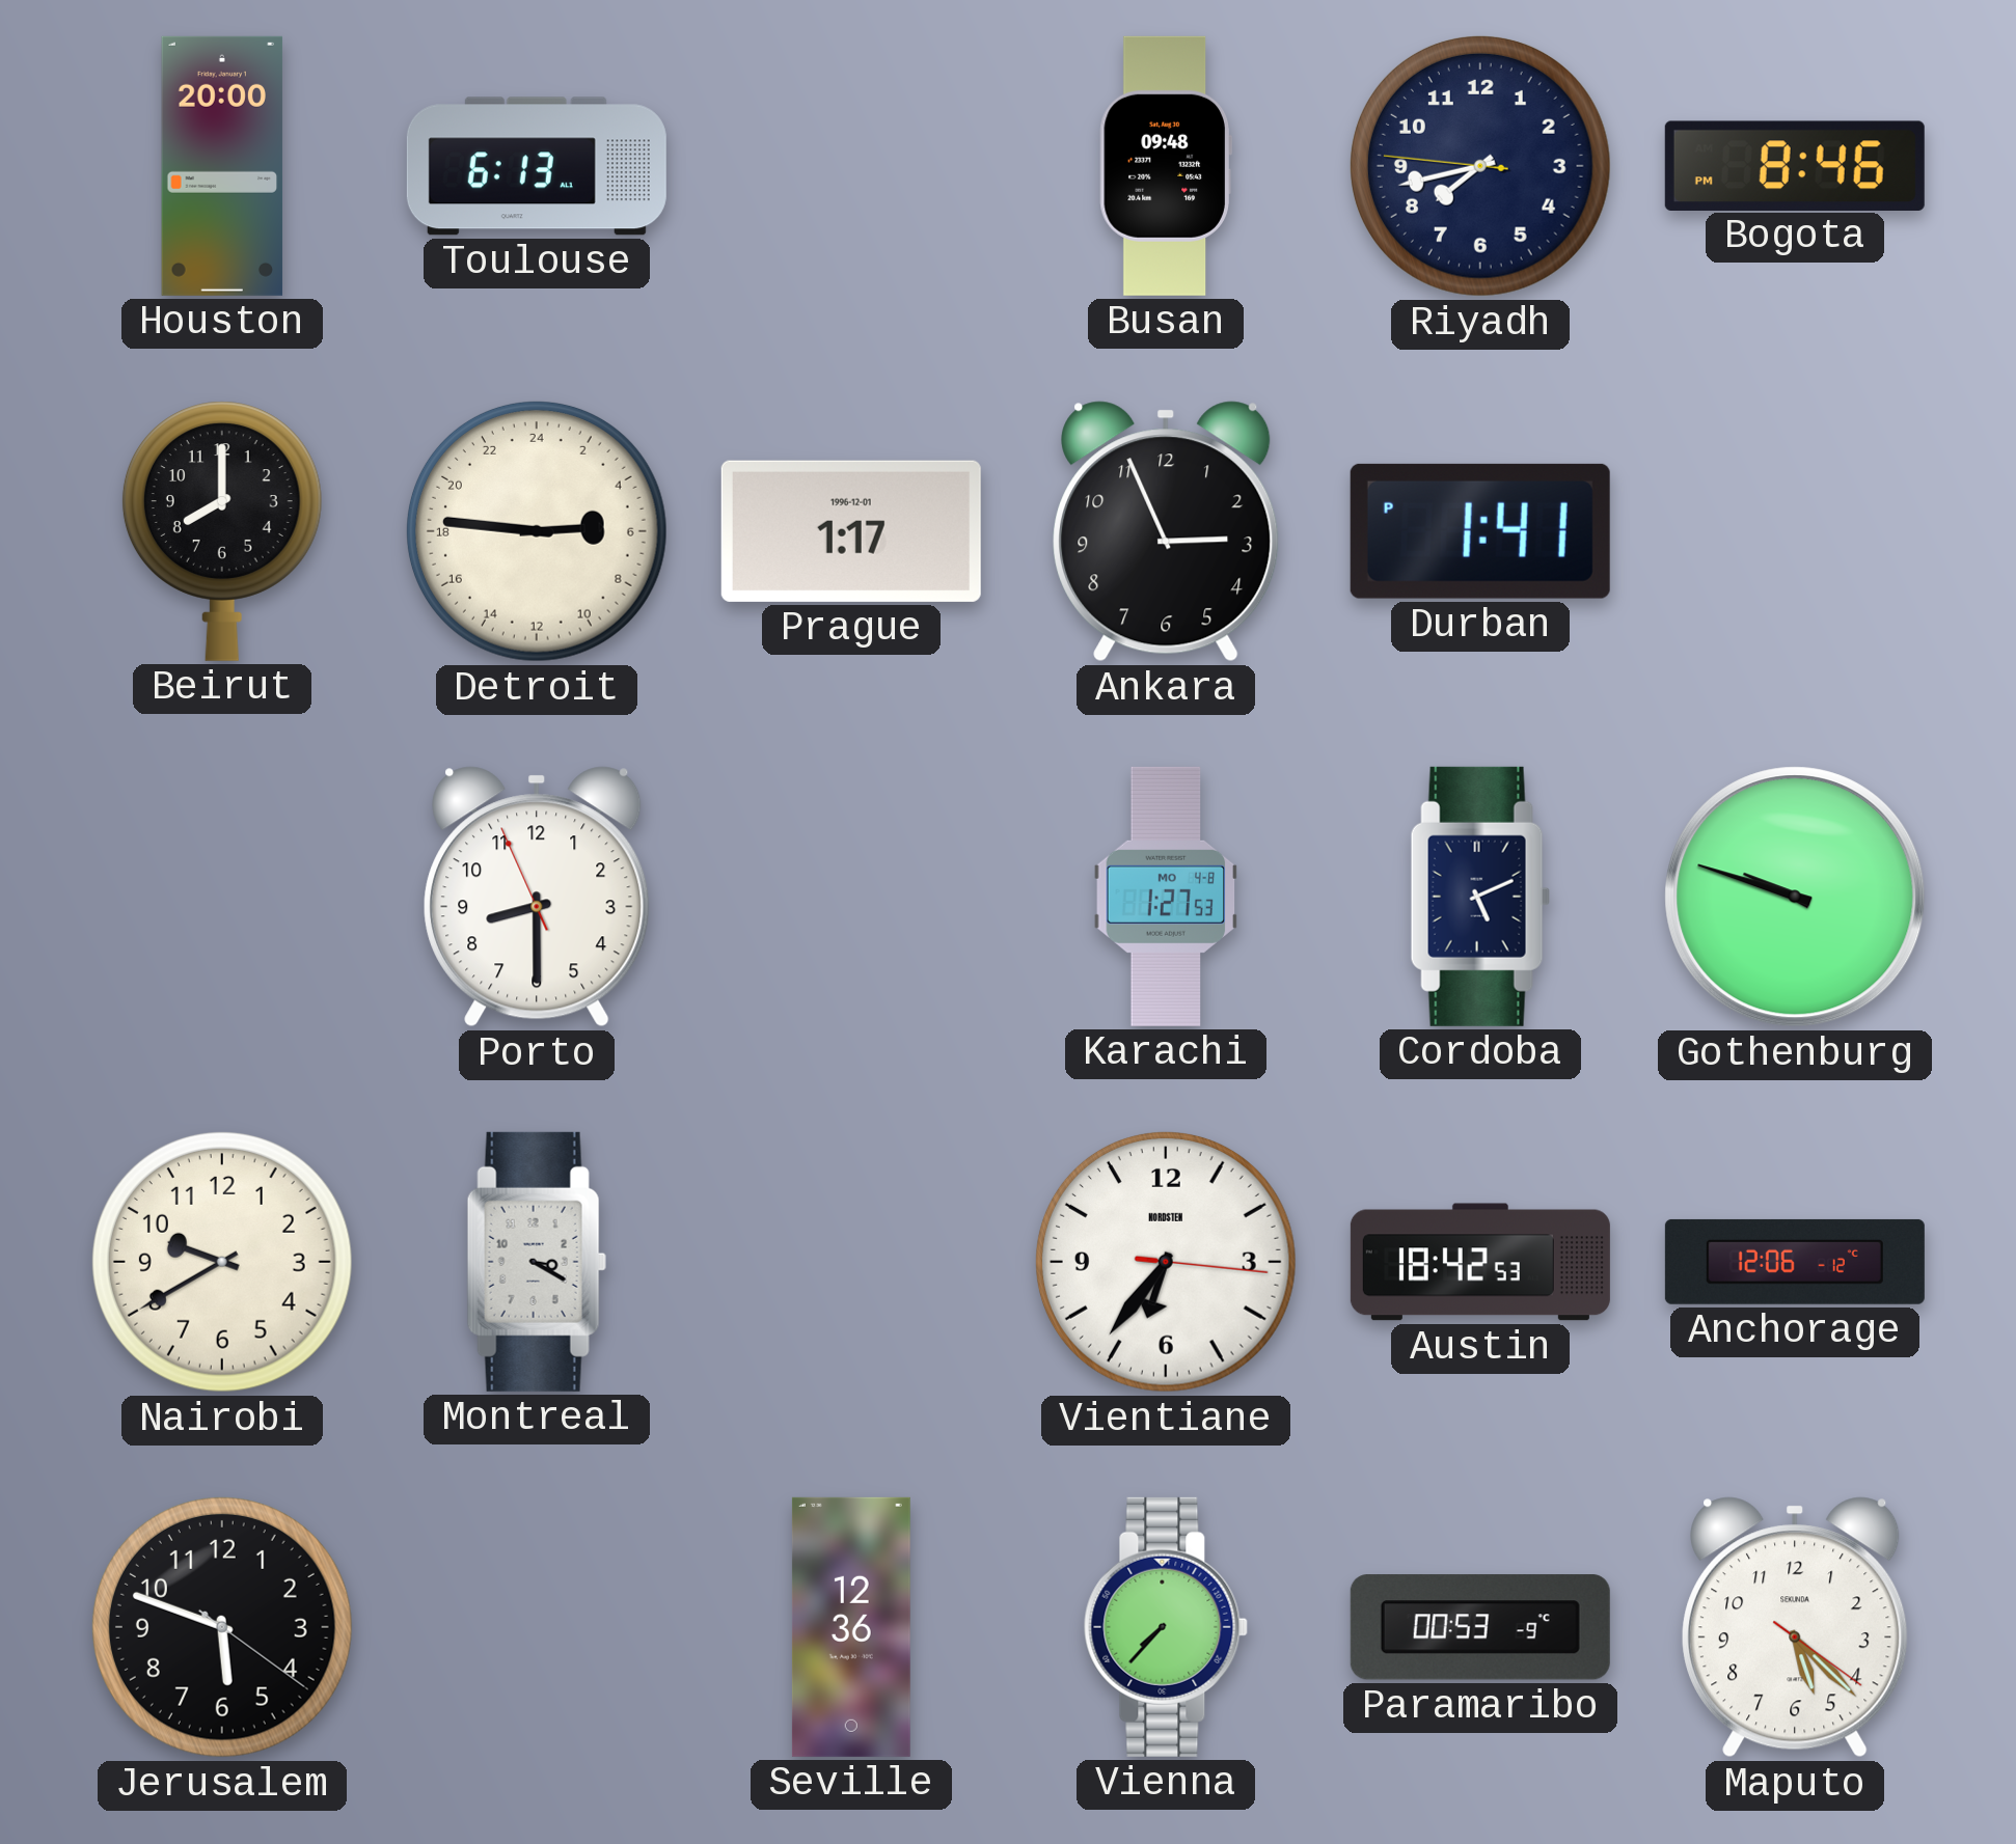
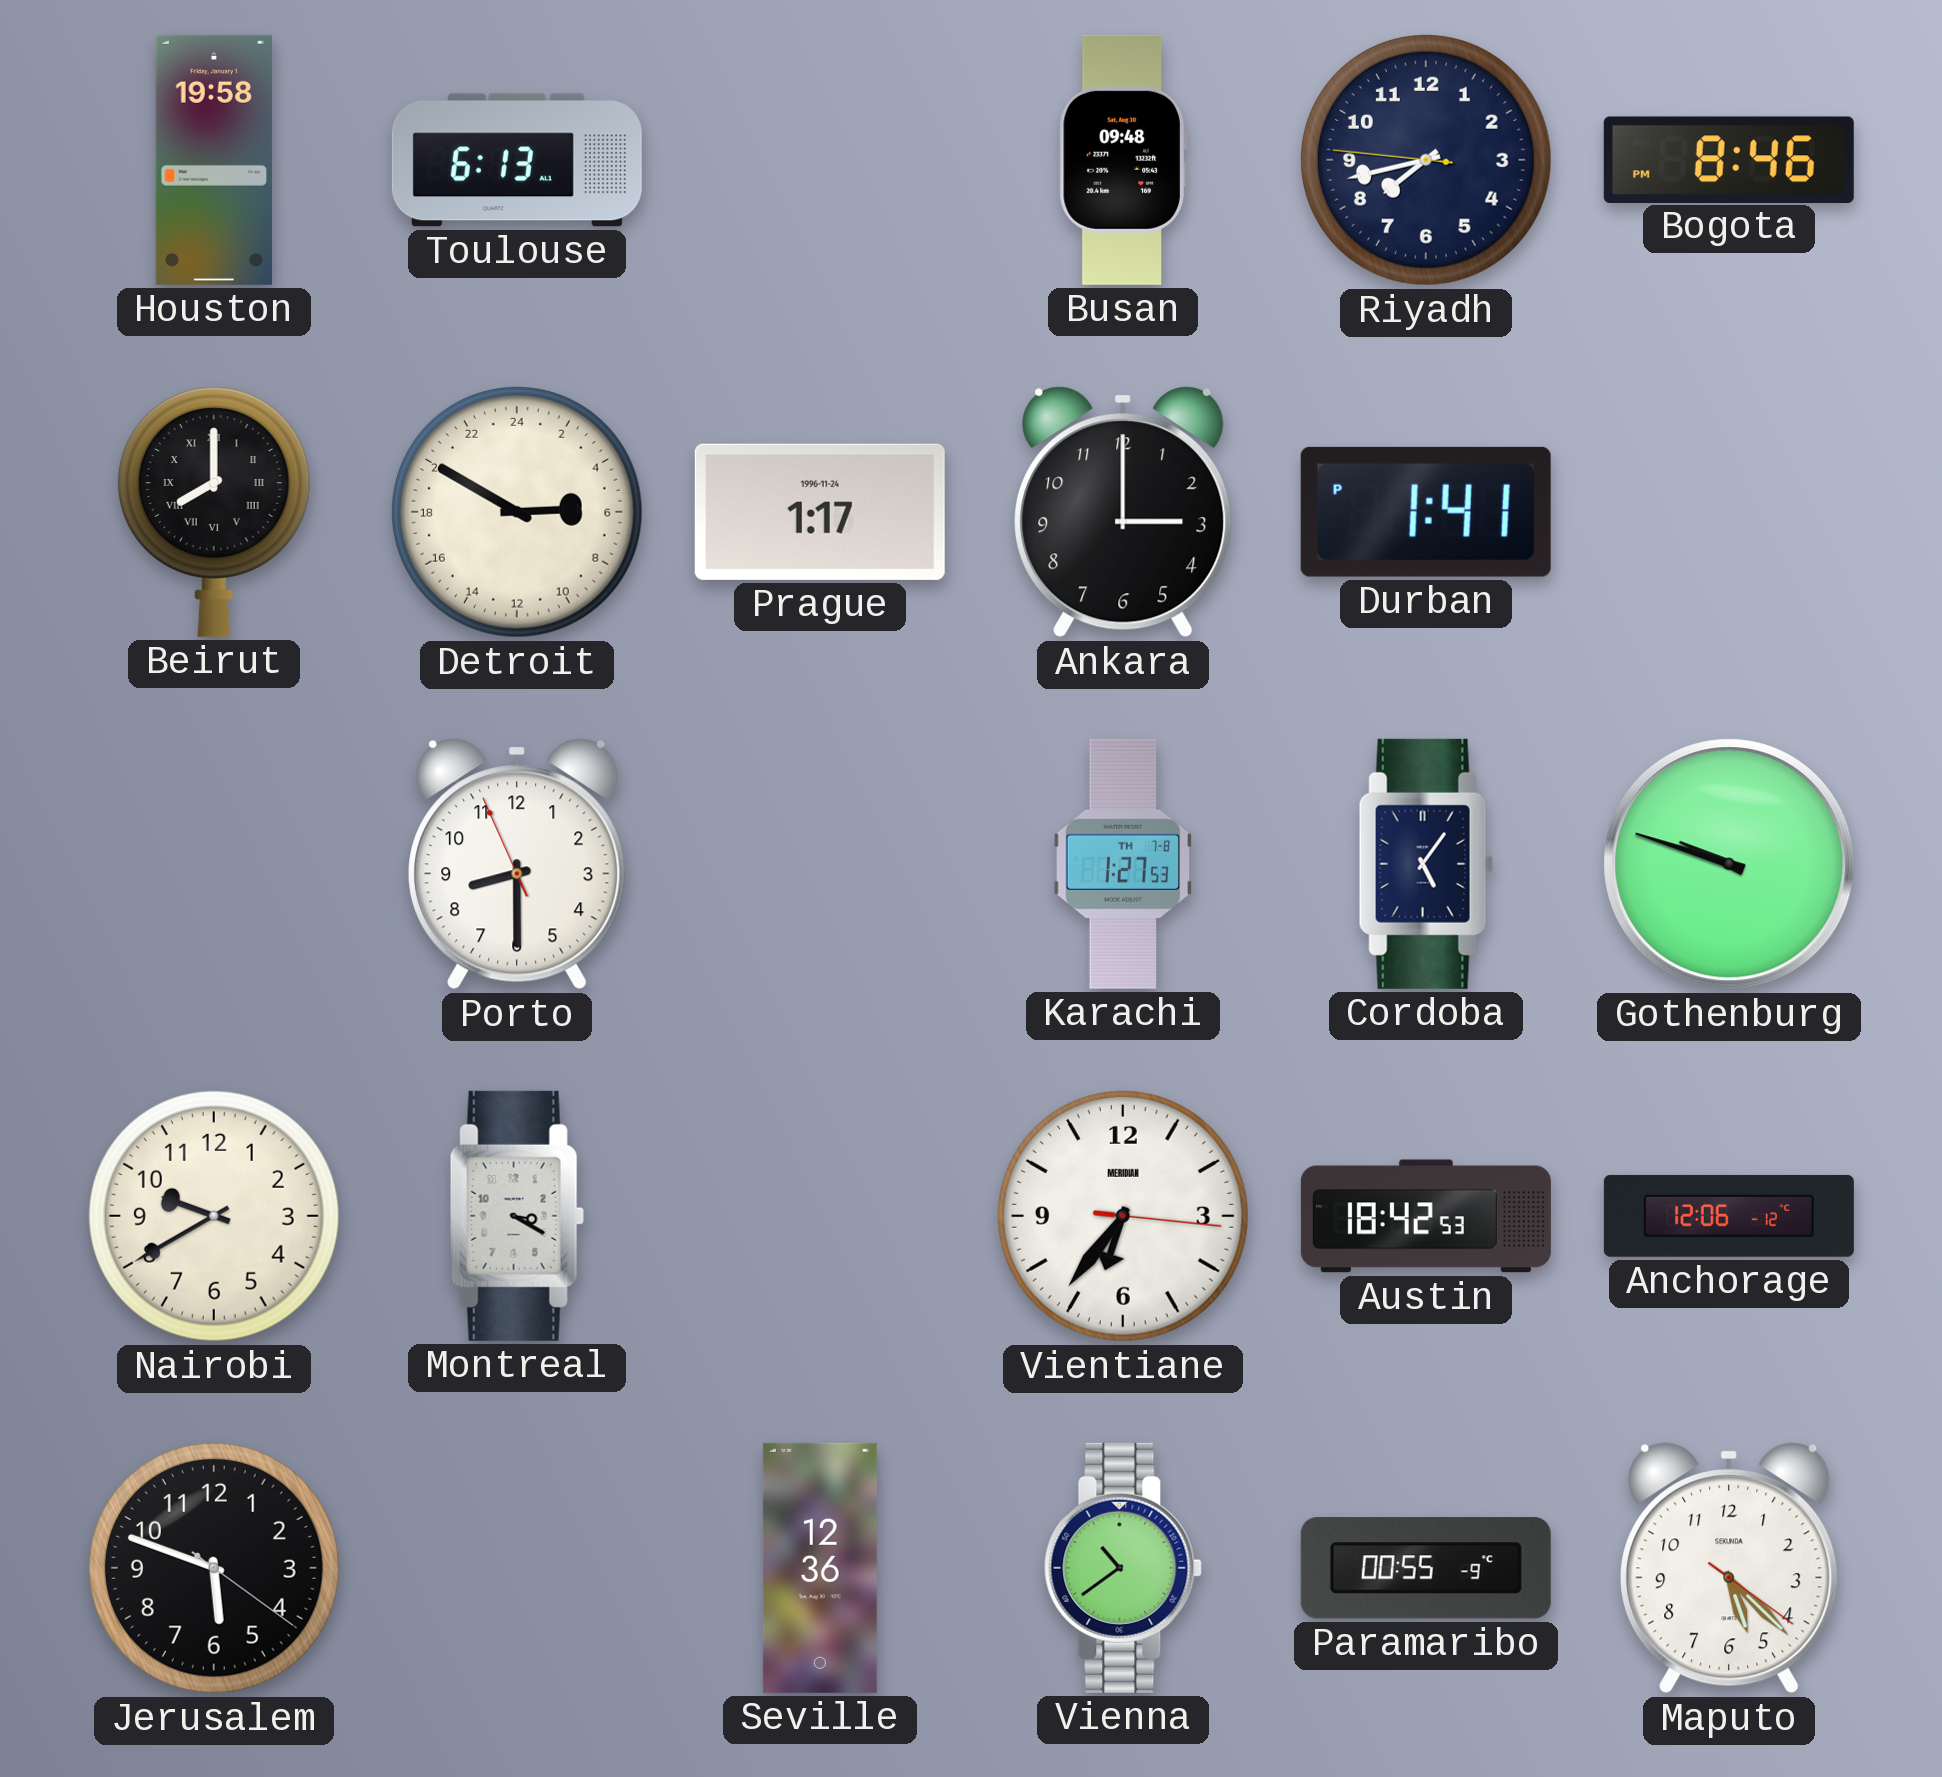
Houston: 20:00 -> 19:58 (214, 160)
Beirut numerals: Arabic -> Roman (214, 512)
Detroit: 5:46 -> 5:50 (517, 512)
Prague date: 1996-12-01 -> 1996-11-24 (820, 512)
Ankara: 2:56 -> 3:00 (1123, 512)
Karachi date: MO 4-8 -> TH 7-8 (1123, 864)
Cordoba: 5:11 -> 5:06 (1426, 864)
Vientiane brand: NORDSTEN -> MERIDIAN (1123, 1216)
Vienna: 7:37 -> 10:39 (1123, 1568)
Paramaribo: 00:53 -> 00:55 (1426, 1568)
